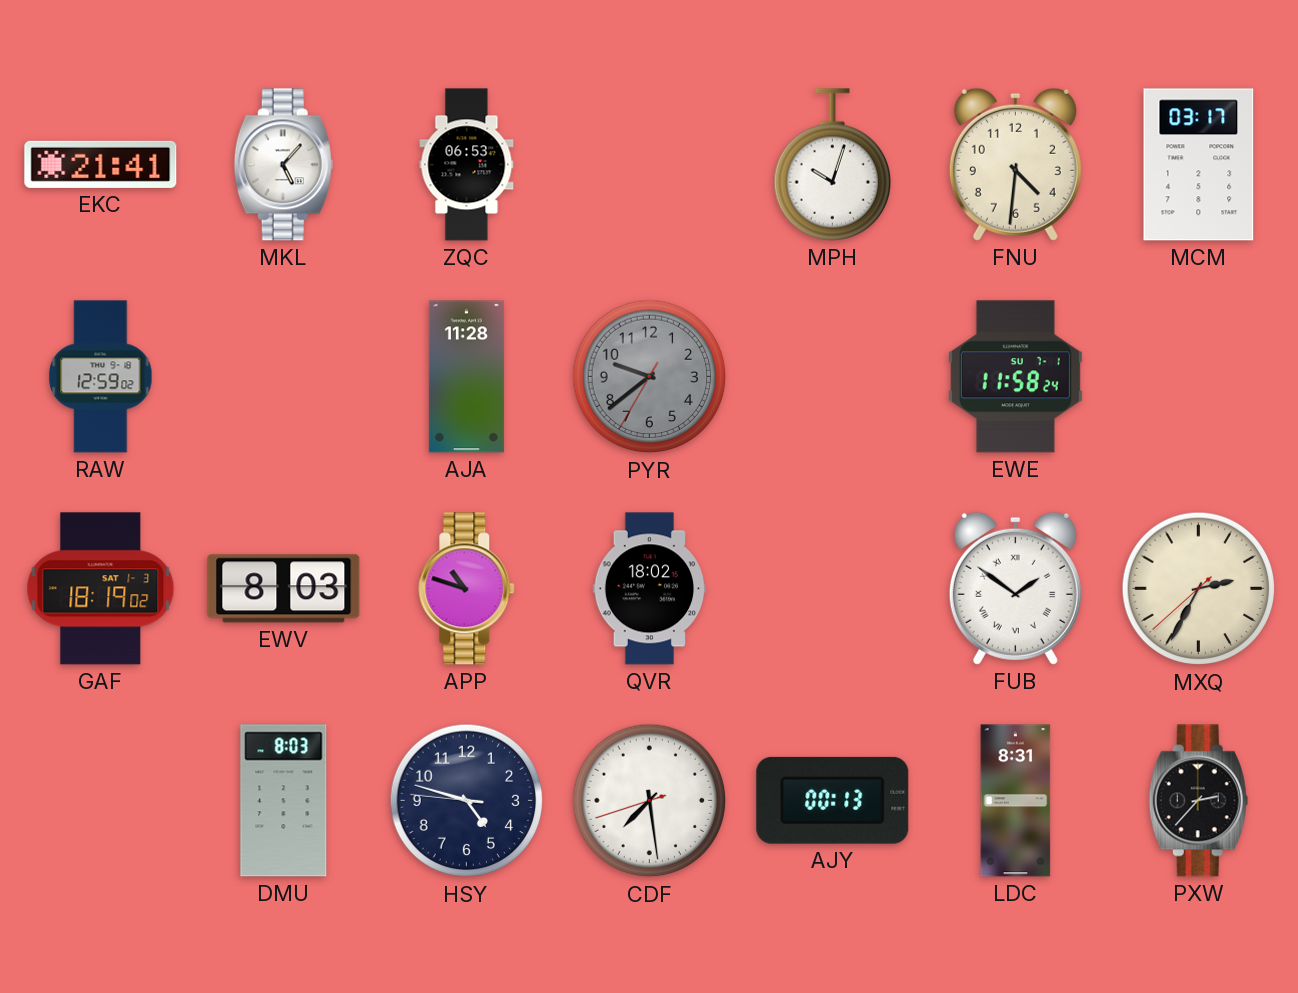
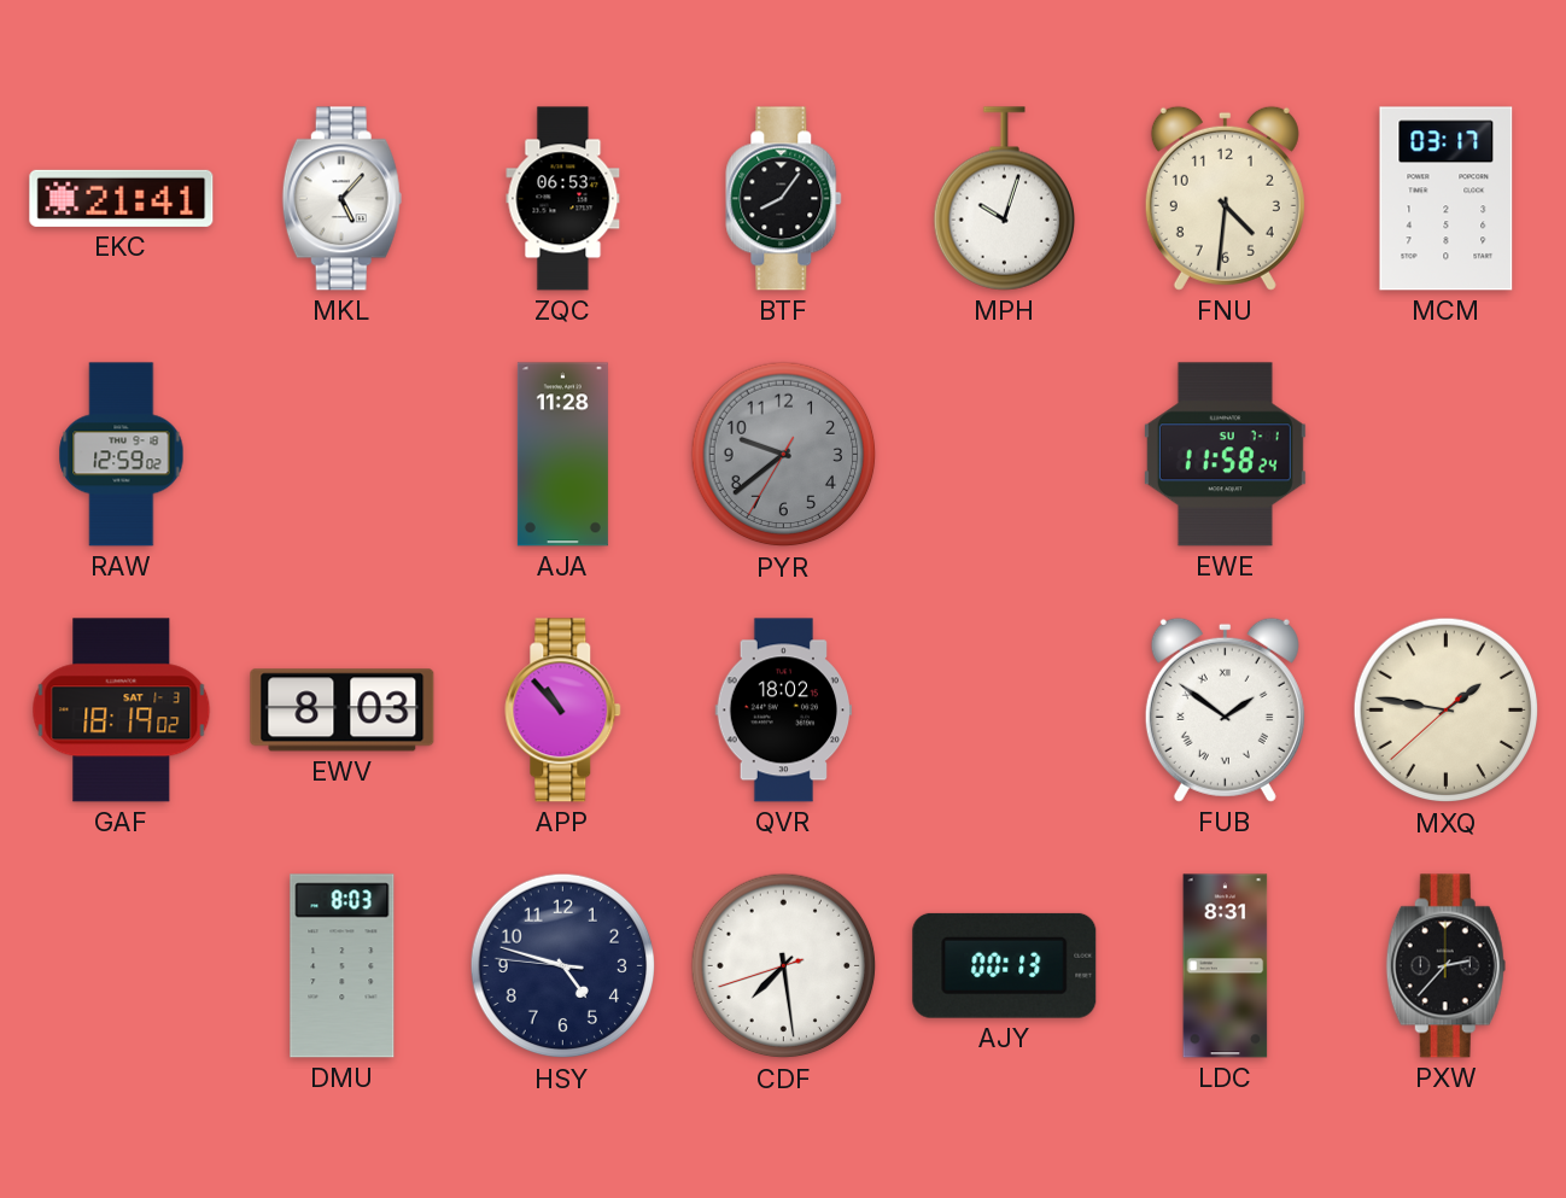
BTF: none -> 8:06 (784, 199)
APP: 10:48 -> 10:53 (563, 711)
MXQ: 2:34 -> 1:46 (1447, 711)
